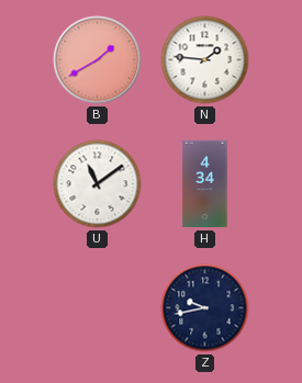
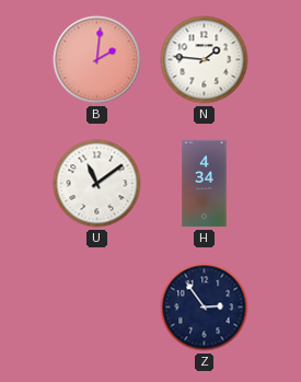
B: 1:40 -> 2:01 (97, 60)
Z: 9:43 -> 2:54 (205, 308)
